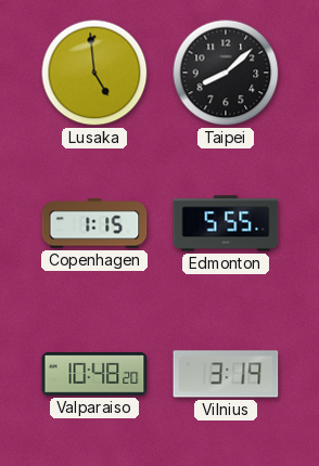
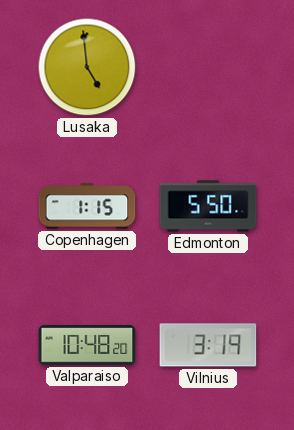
Taipei: 8:08 -> none (226, 73)
Edmonton: 5:55 -> 5:50 (208, 206)
